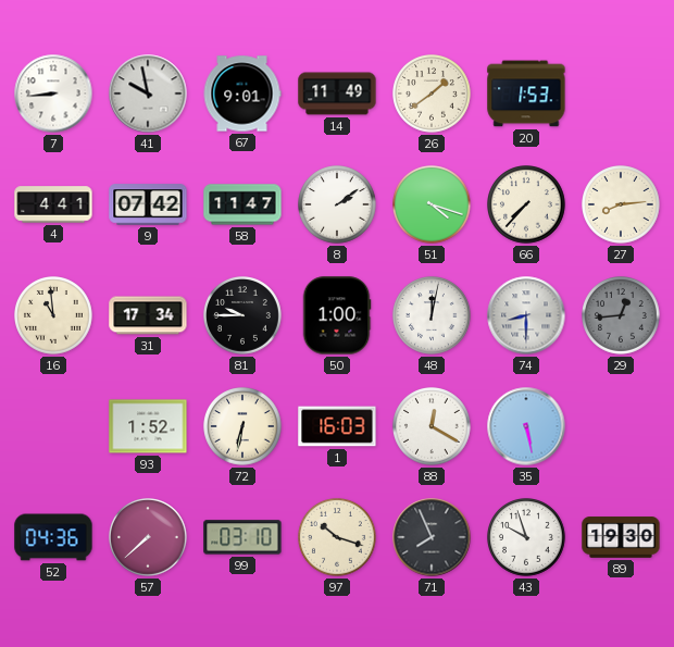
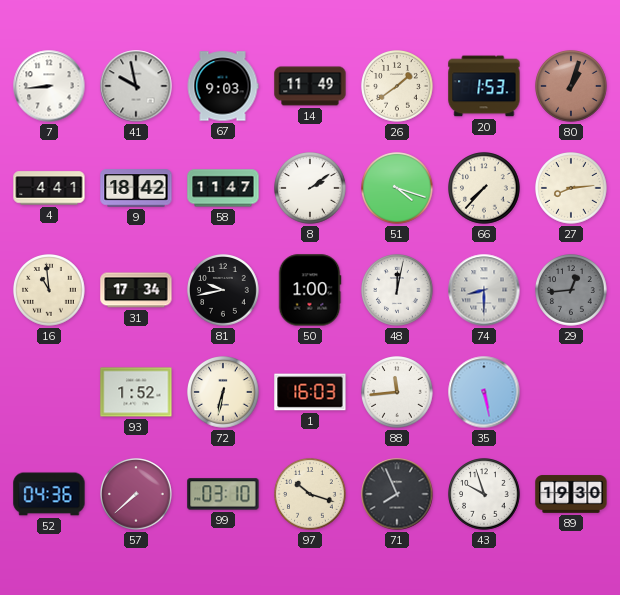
67: 9:01 -> 9:03 (223, 86)
80: none -> 1:03 (572, 87)
9: 07:42 -> 18:42 (136, 188)
81: 9:45 -> 9:43 (224, 291)
88: 12:20 -> 11:44 (398, 393)
